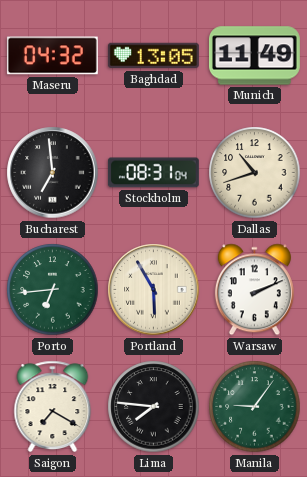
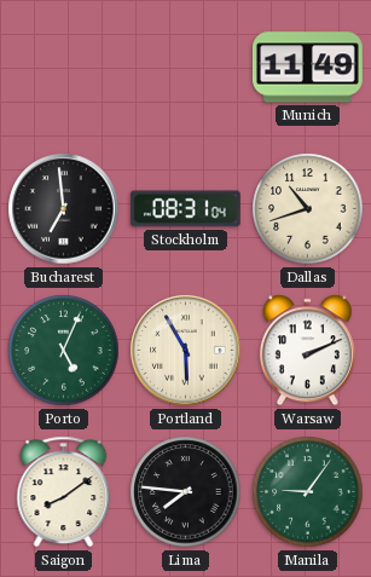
Maseru: 04:32 -> none (52, 56)
Baghdad: 13:05 -> none (153, 56)
Porto: 6:44 -> 5:04 (64, 351)
Saigon: 7:20 -> 8:09 (64, 492)
